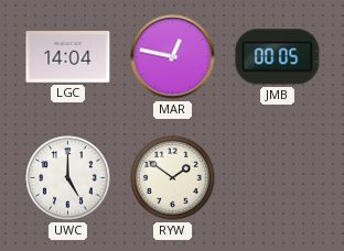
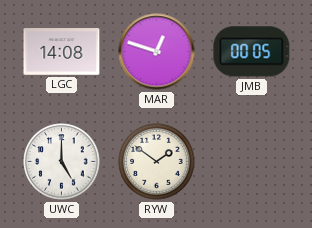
LGC: 14:04 -> 14:08 (62, 52)
MAR: 12:47 -> 12:48 (157, 52)
